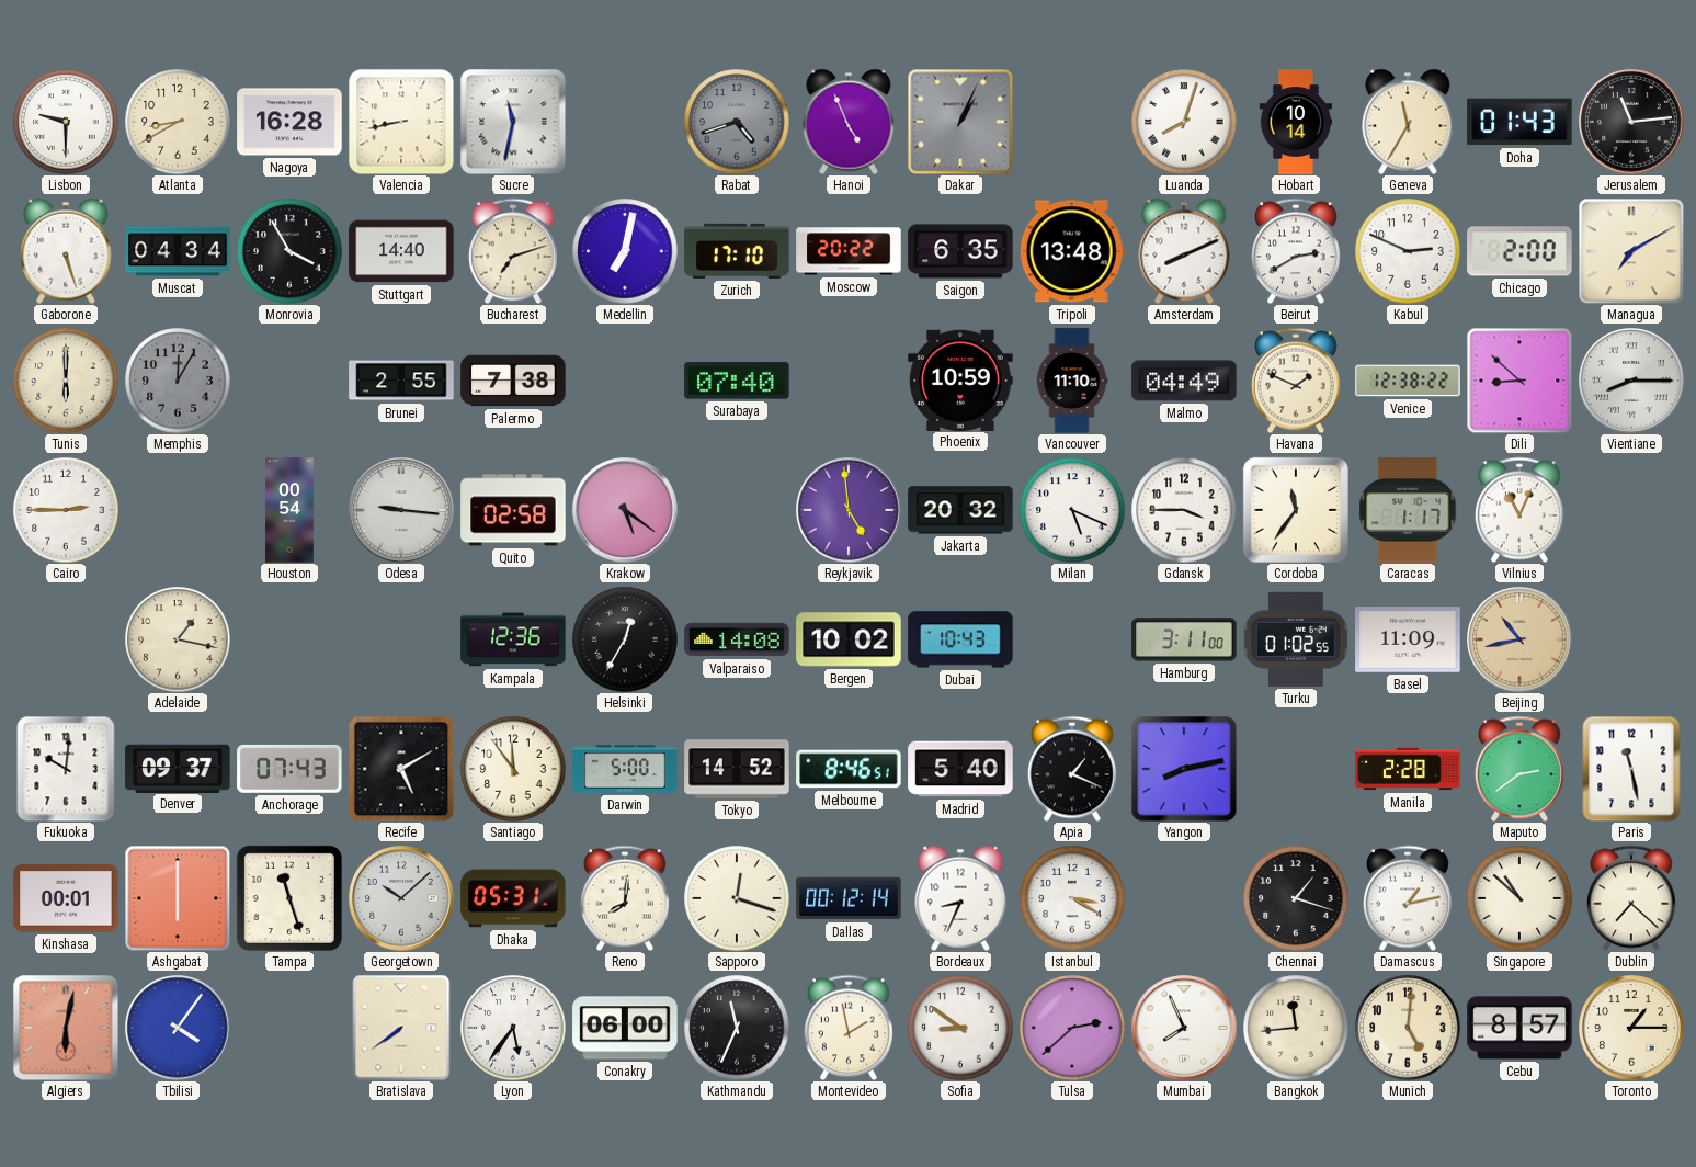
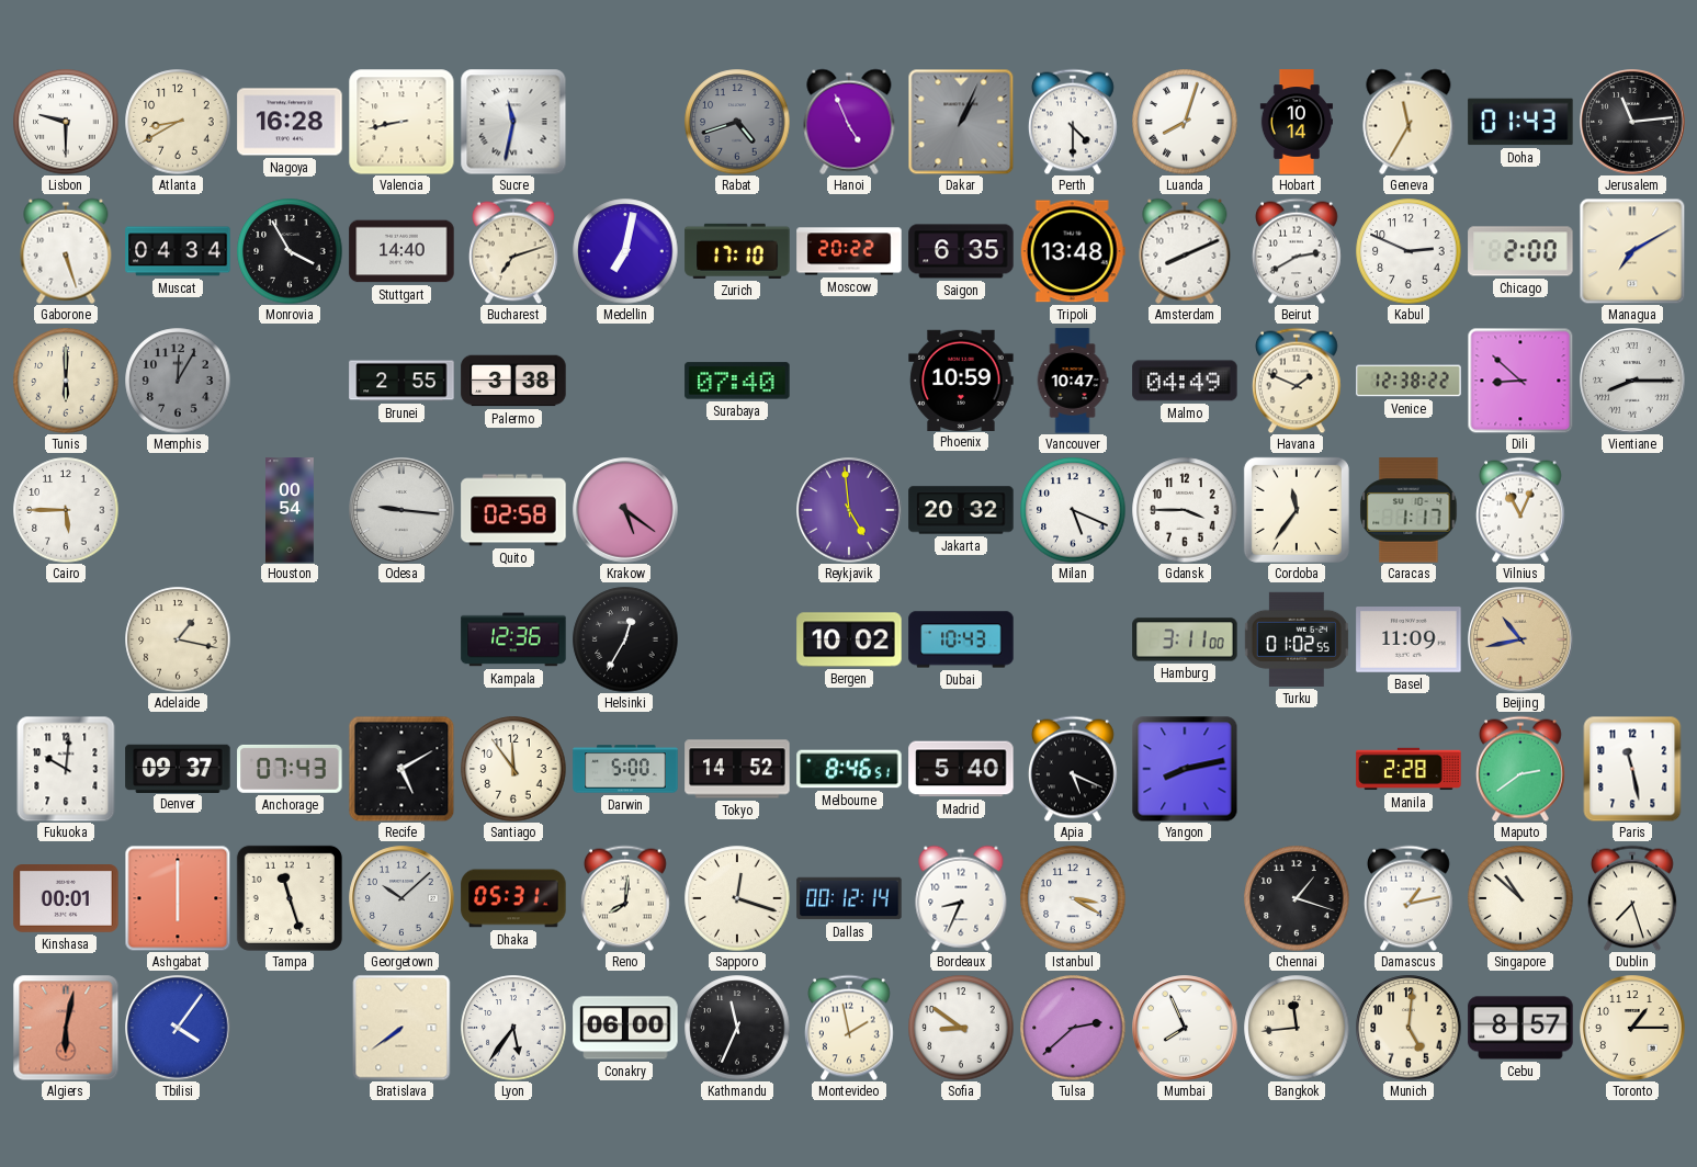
Perth: none -> 4:30 (1073, 122)
Palermo: 7:38 -> 3:38 (513, 381)
Vancouver: 11:10 -> 10:47 (1073, 381)
Cairo: 2:45 -> 5:45 (66, 510)
Valparaiso: 14:08 -> none (737, 639)
Apia: 1:19 -> 5:19 (1073, 769)
Dublin: 7:22 -> 7:27 (1632, 898)
